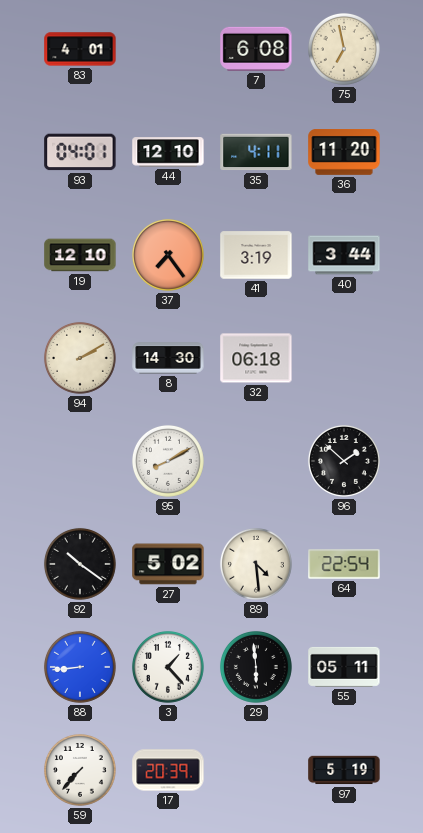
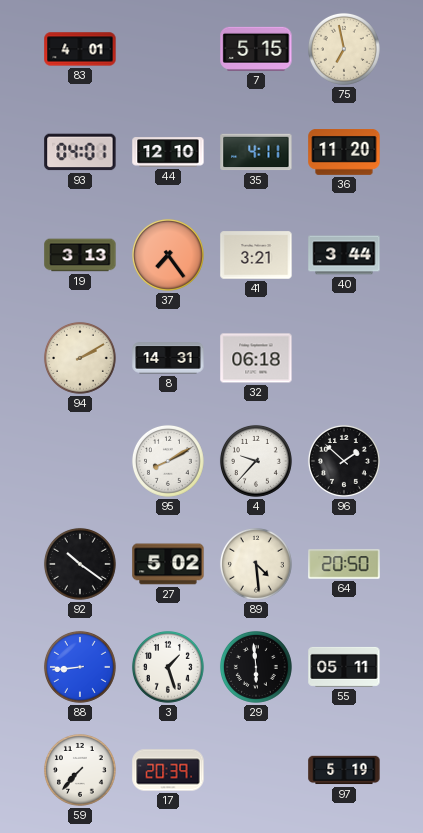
7: 6:08 -> 5:15 (256, 49)
19: 12:10 -> 3:13 (80, 255)
41: 3:19 -> 3:21 (256, 255)
8: 14:30 -> 14:31 (168, 358)
4: none -> 9:37 (256, 461)
64: 22:54 -> 20:50 (344, 564)
3: 1:23 -> 1:27 (168, 667)
